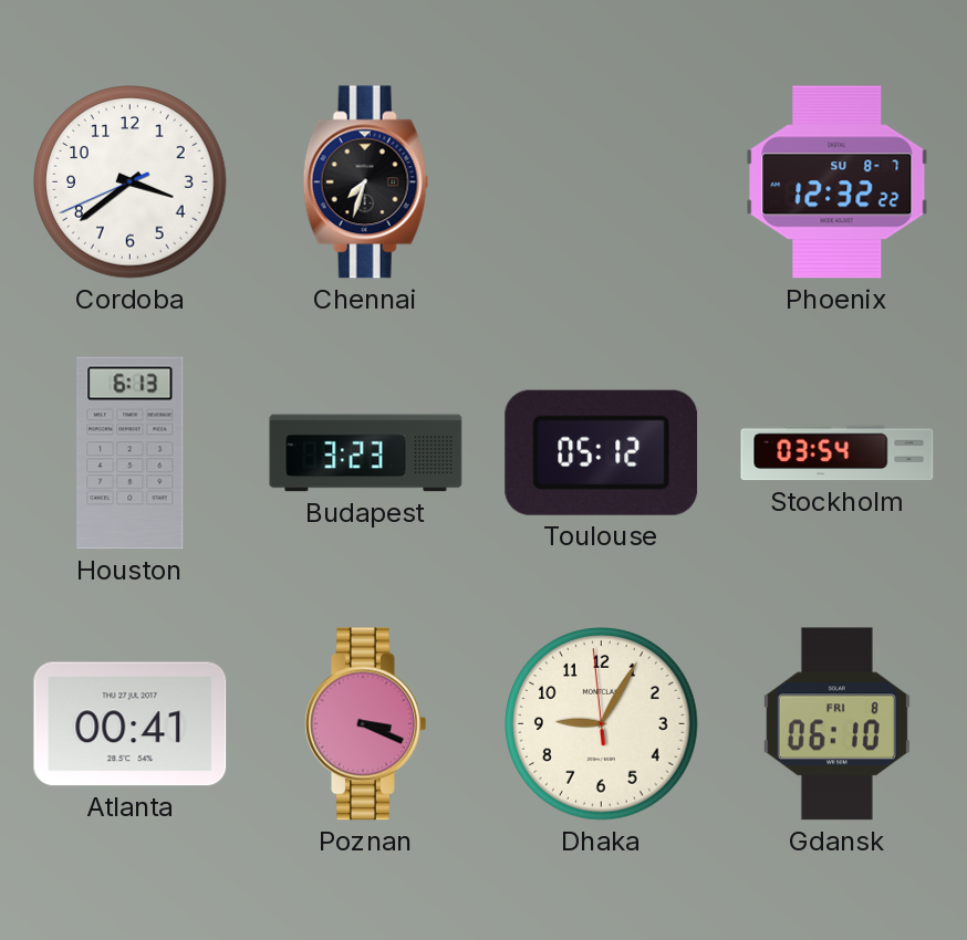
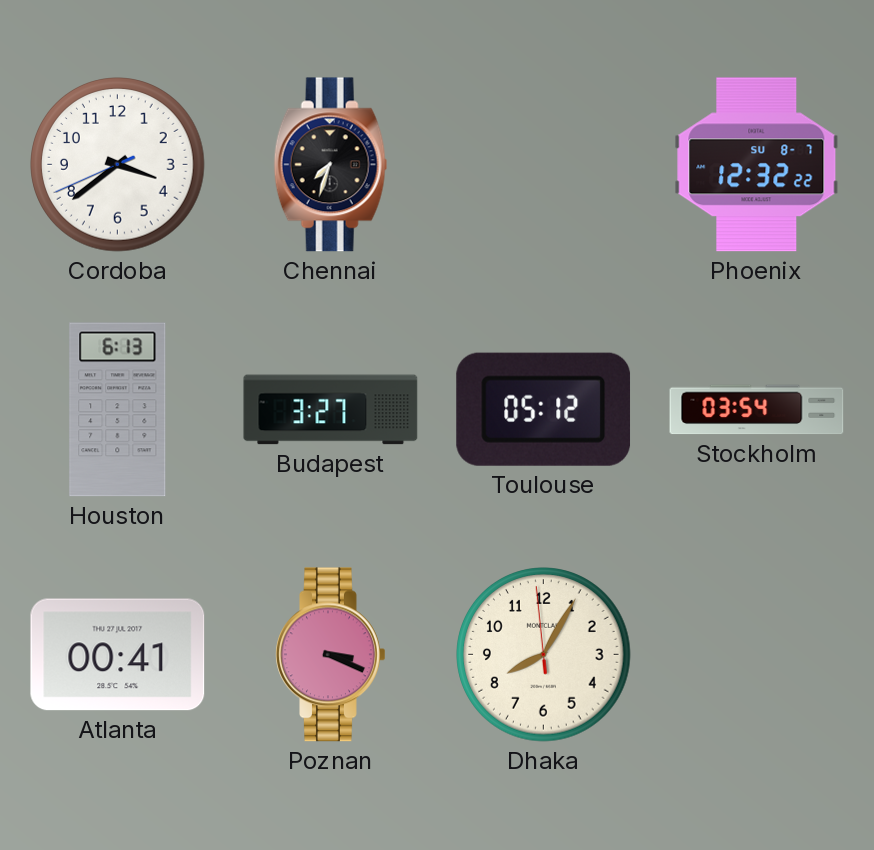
Budapest: 3:23 -> 3:27 (331, 410)
Dhaka: 9:04 -> 8:04 (544, 655)
Gdansk: 06:10 -> none (836, 724)
